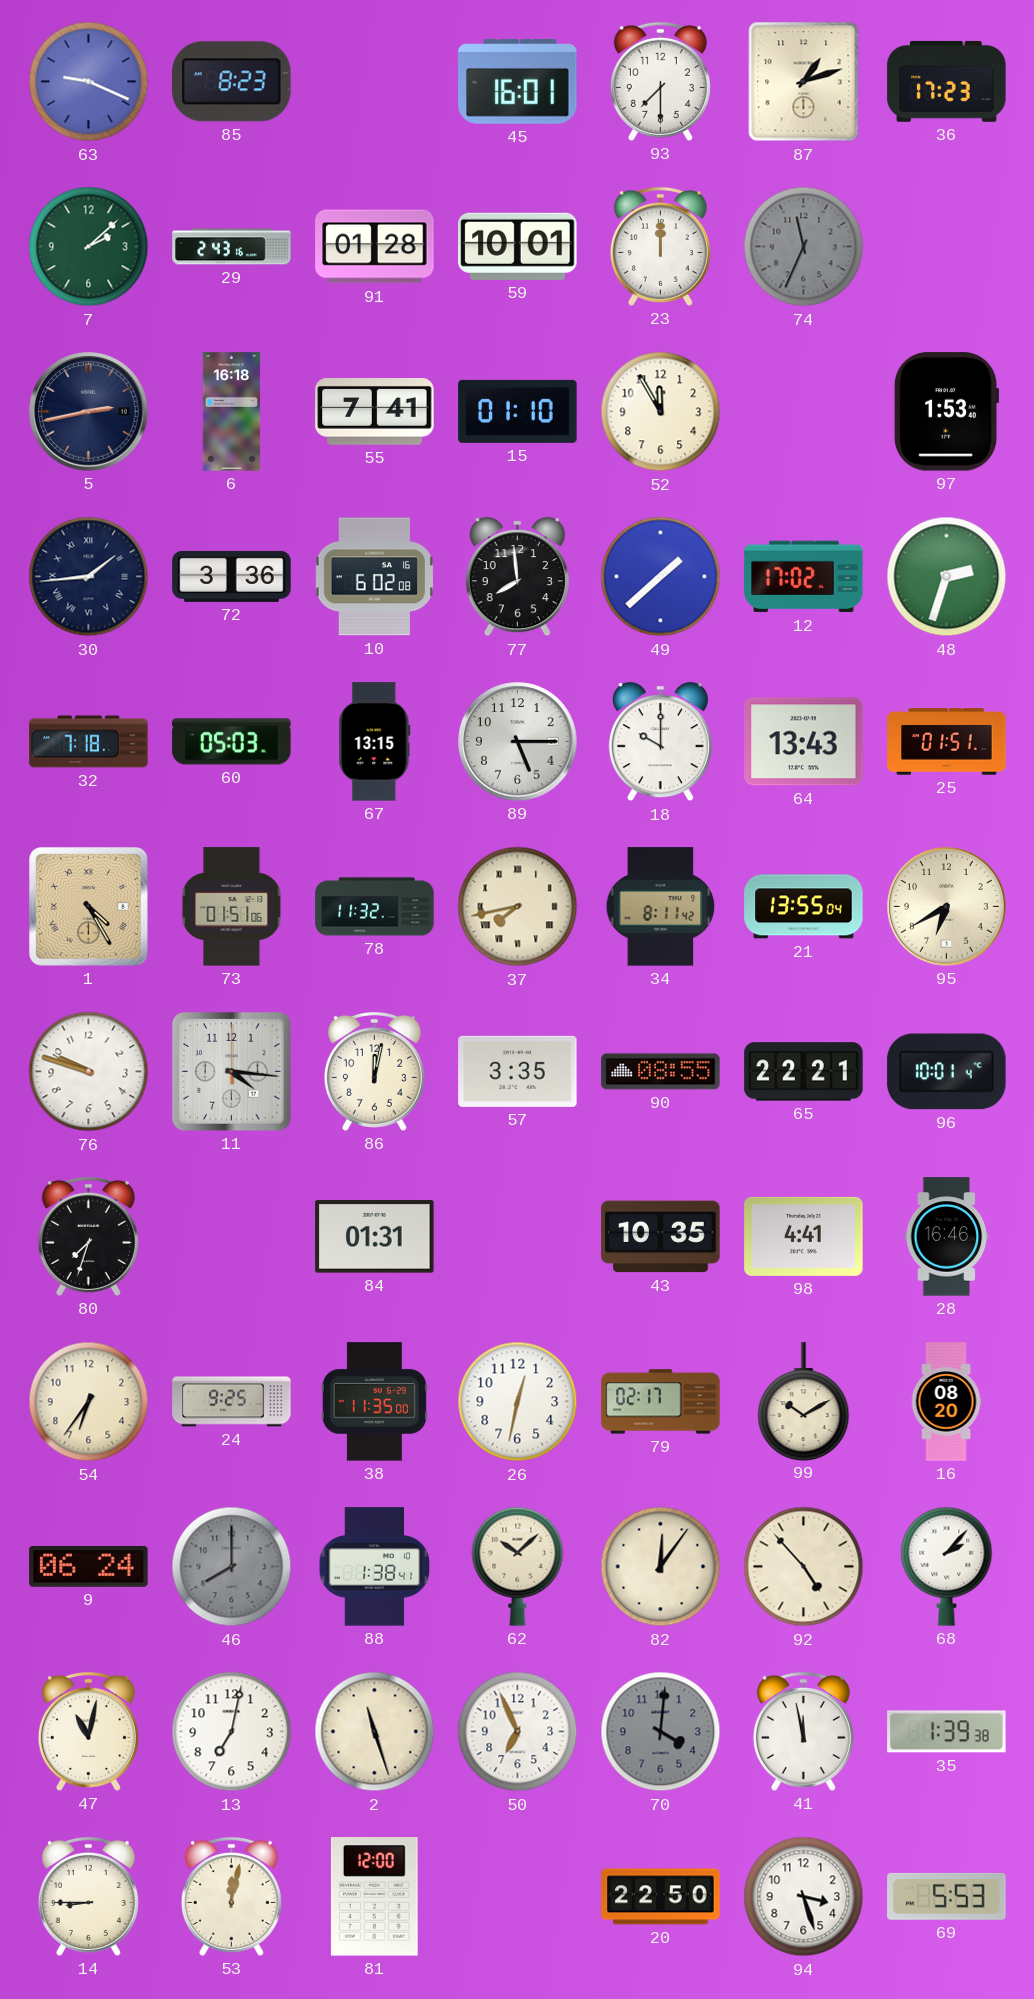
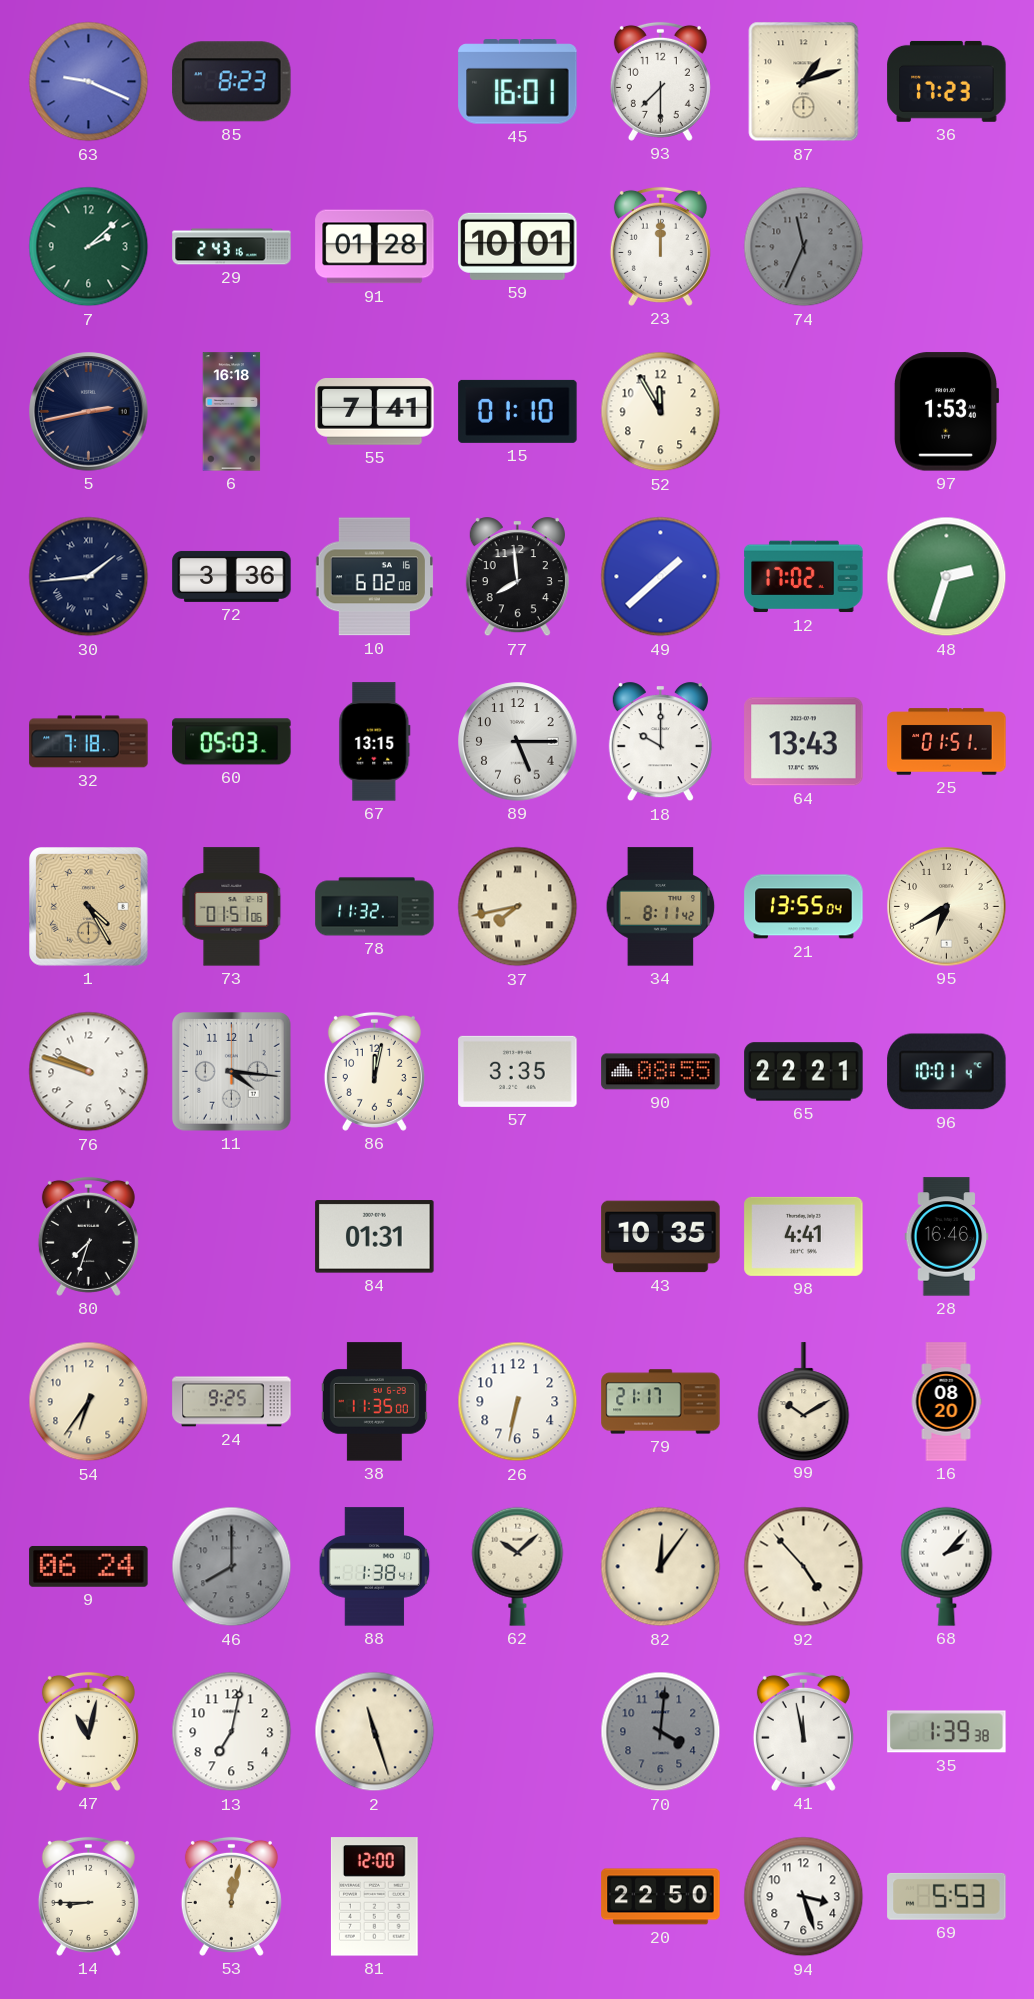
26: 12:32 -> 6:32 (518, 1402)
79: 02:17 -> 21:17 (661, 1402)
50: 6:56 -> none (518, 1732)
